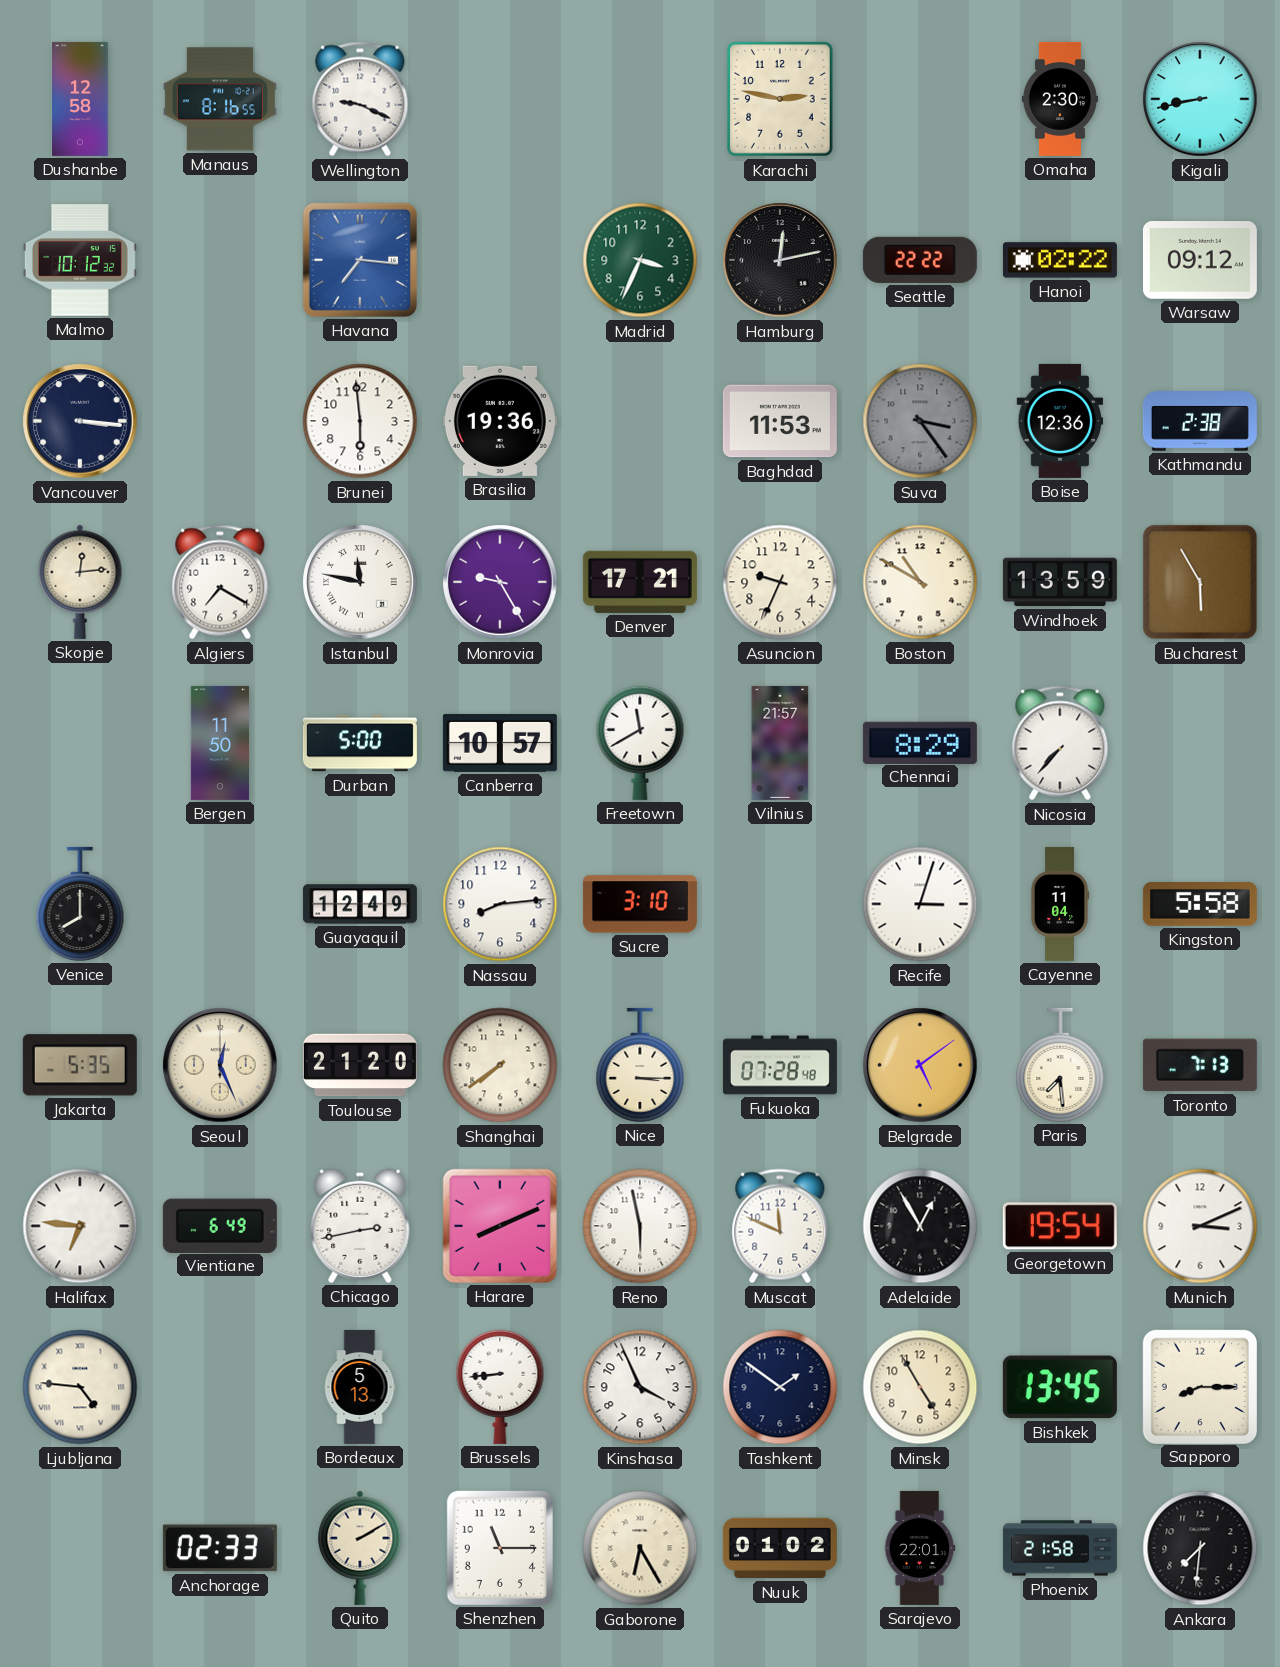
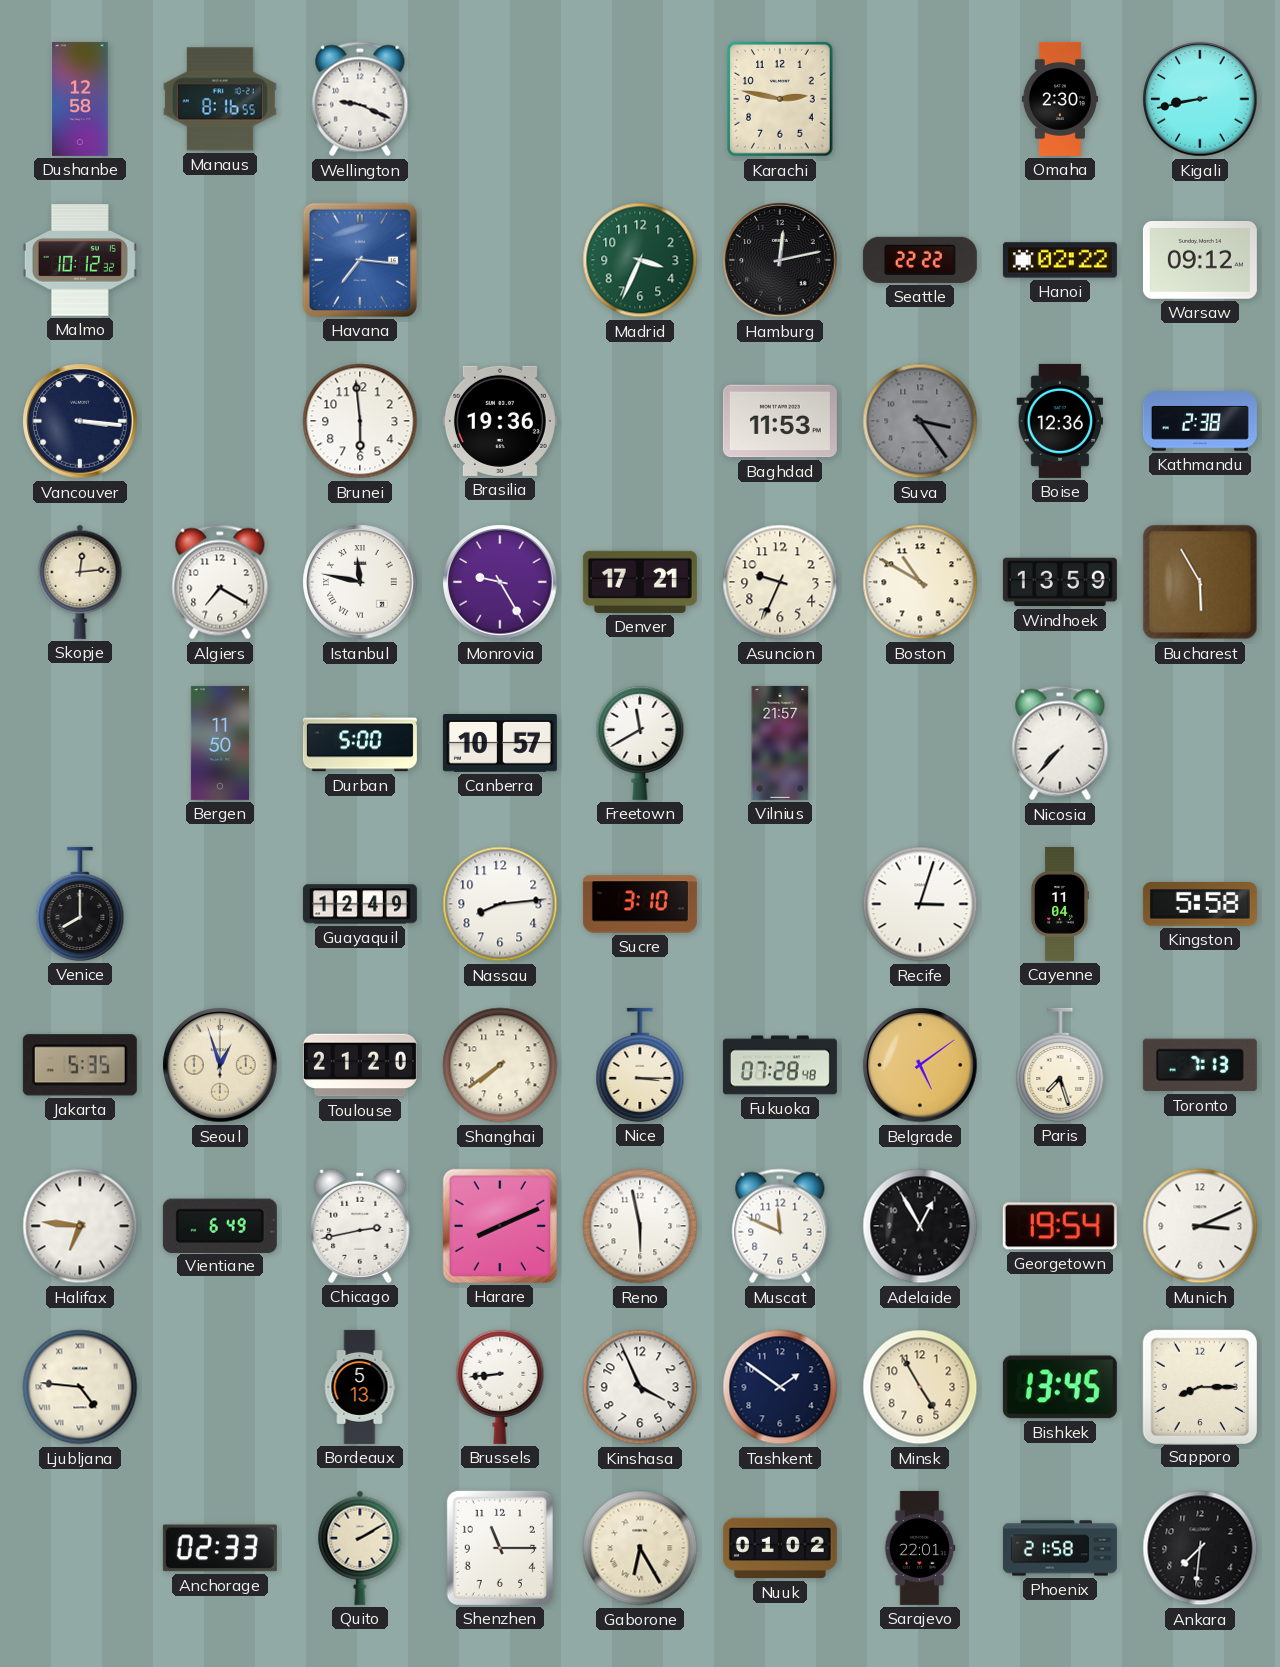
Chennai: 8:29 -> none (920, 742)
Seoul: 12:26 -> 12:57 (220, 1065)
Paris: 7:29 -> 7:27 (1060, 1065)
